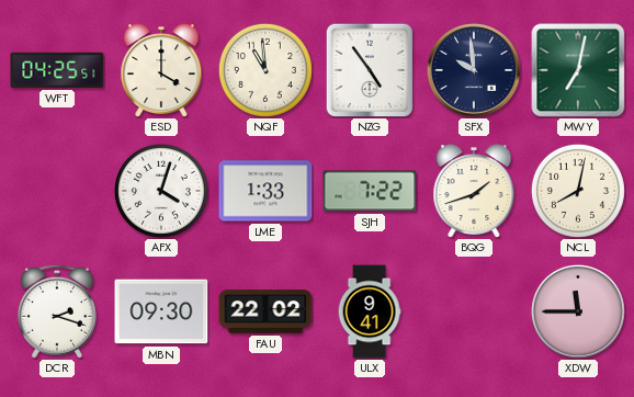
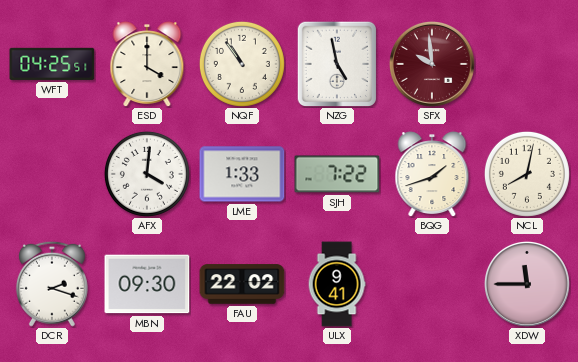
NQF: 10:59 -> 10:54 (242, 64)
NZG: 4:54 -> 4:58 (336, 64)
SFX dial: navy -> burgundy (432, 64)
MWY: 7:02 -> none (578, 70)
AFX: 4:03 -> 4:01 (147, 174)
